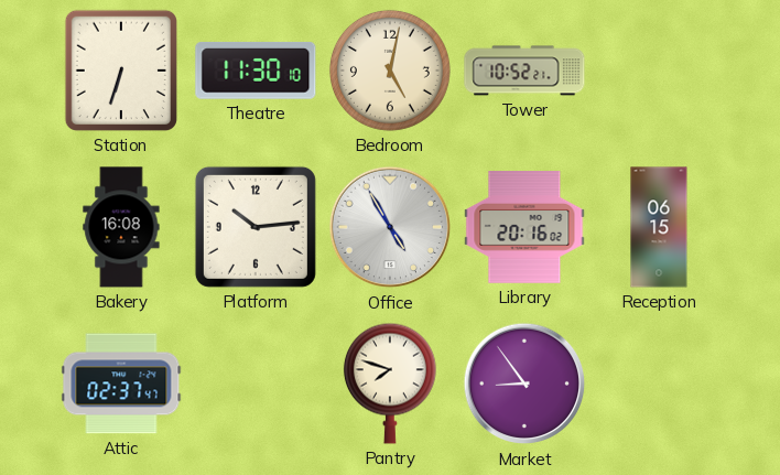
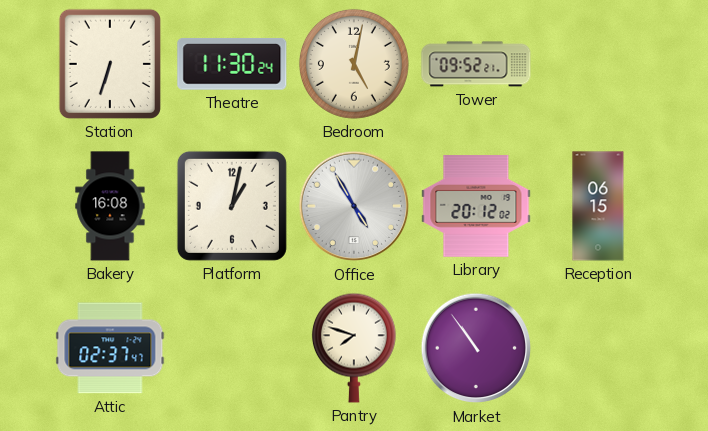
Theatre: 11:30:10 -> 11:30:24 (232, 64)
Tower: 10:52 -> 09:52 (476, 64)
Platform: 10:14 -> 1:02 (232, 206)
Library: 20:16 -> 20:12 (476, 206)
Market: 8:54 -> 10:54 (476, 348)
